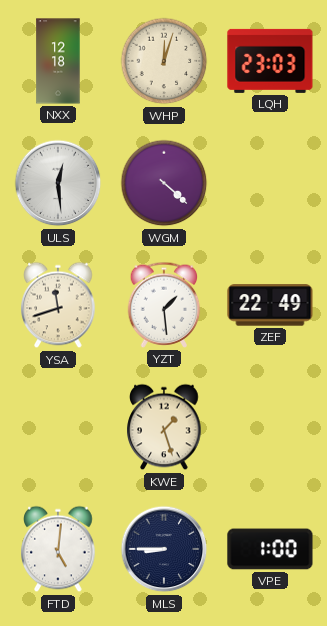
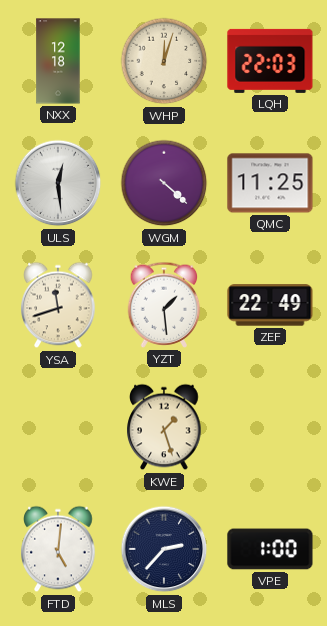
LQH: 23:03 -> 22:03 (270, 61)
QMC: none -> 11:25 (270, 183)
MLS: 8:45 -> 2:37 (164, 549)
